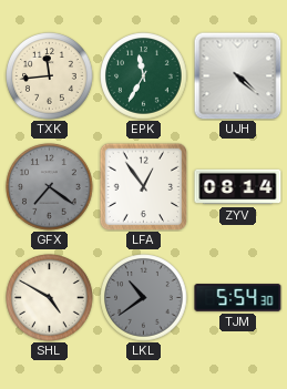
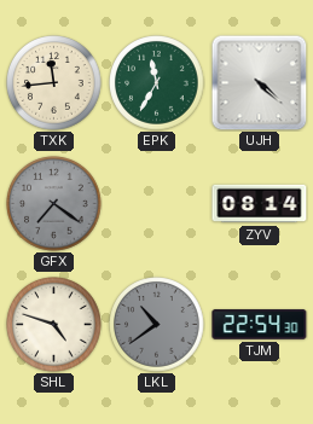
LFA: 12:54 -> none (143, 186)
SHL: 4:50 -> 4:48 (54, 325)
TJM: 5:54 -> 22:54 (260, 325)
